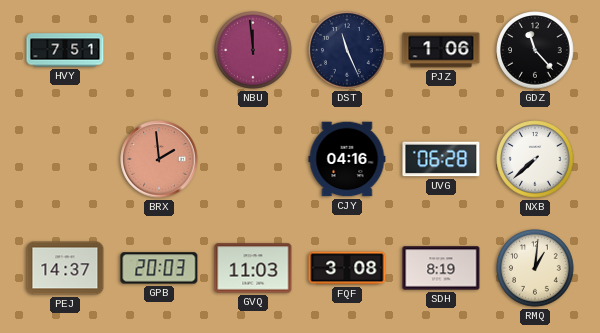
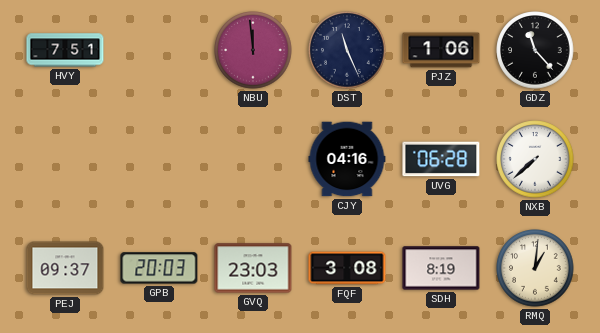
BRX: 1:59 -> none (159, 159)
PEJ: 14:37 -> 09:37 (65, 268)
GVQ: 11:03 -> 23:03 (253, 268)
